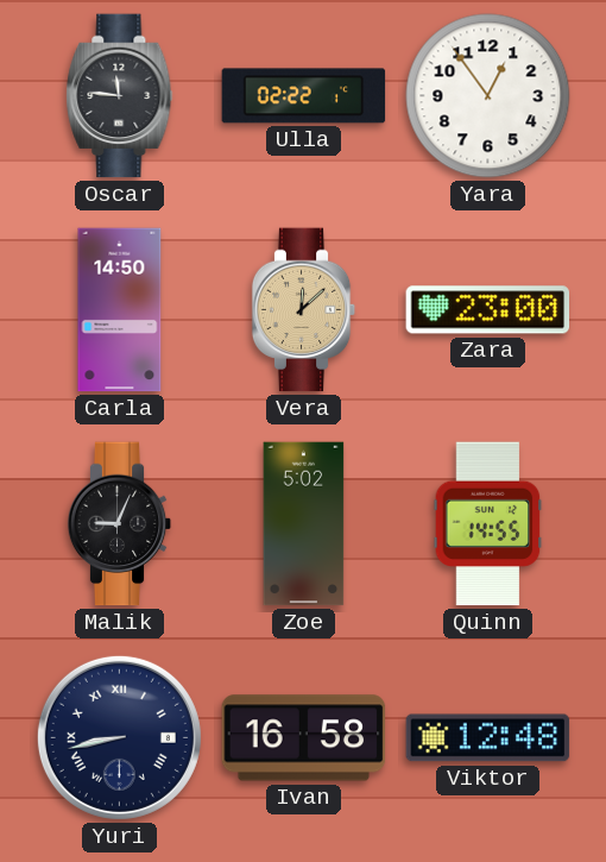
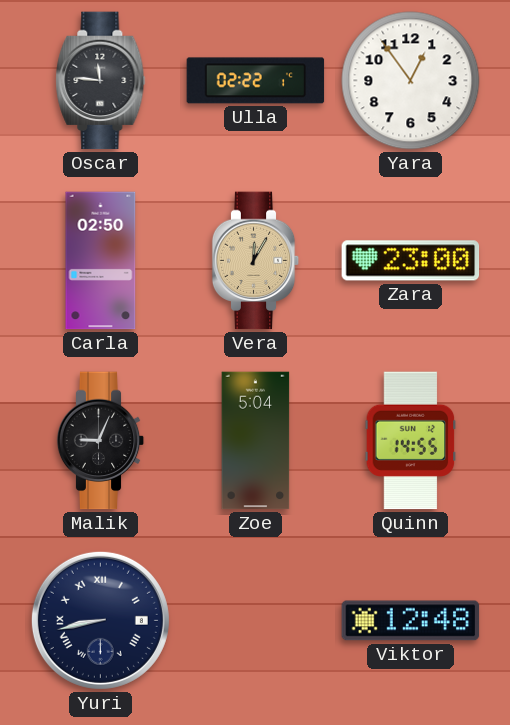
Carla: 14:50 -> 02:50 (101, 261)
Vera: 12:08 -> 12:05 (256, 261)
Zoe: 5:02 -> 5:04 (256, 441)
Ivan: 16:58 -> none (304, 738)
